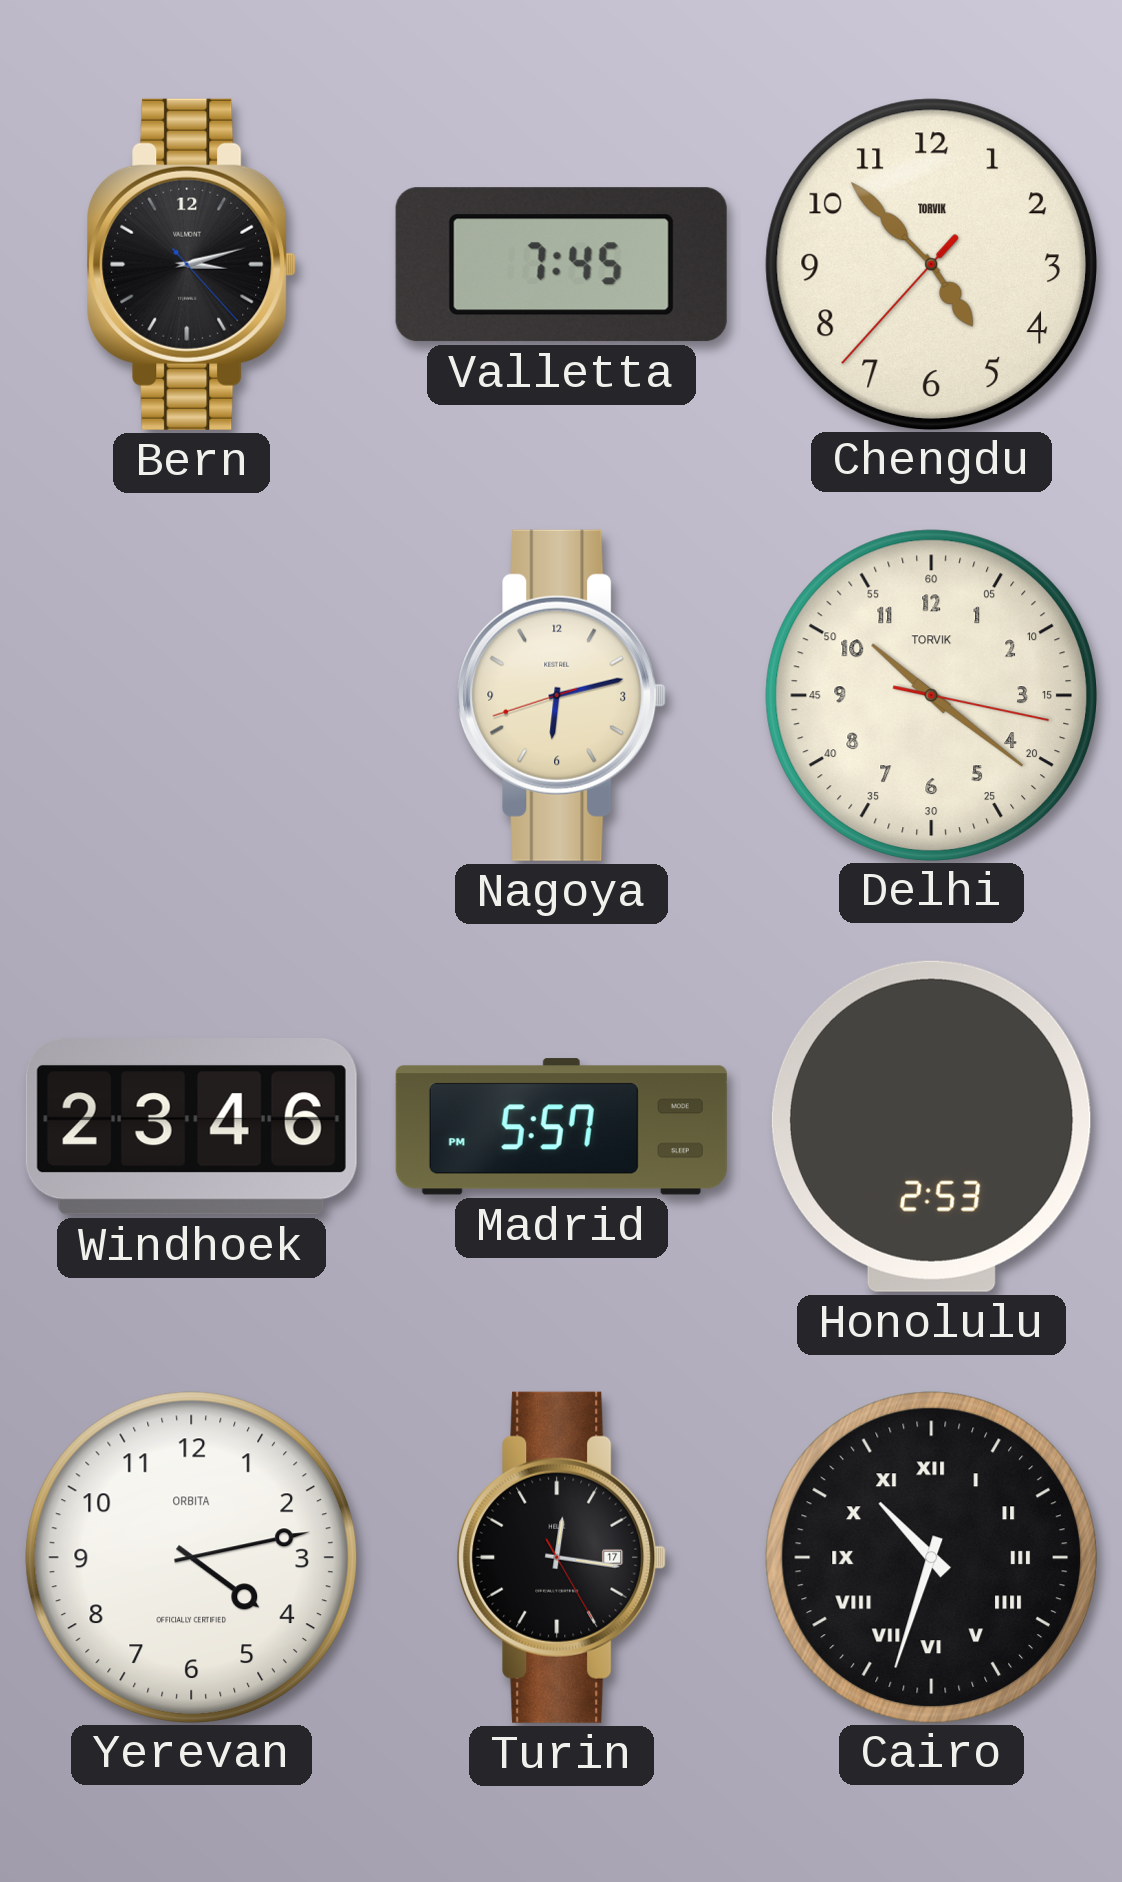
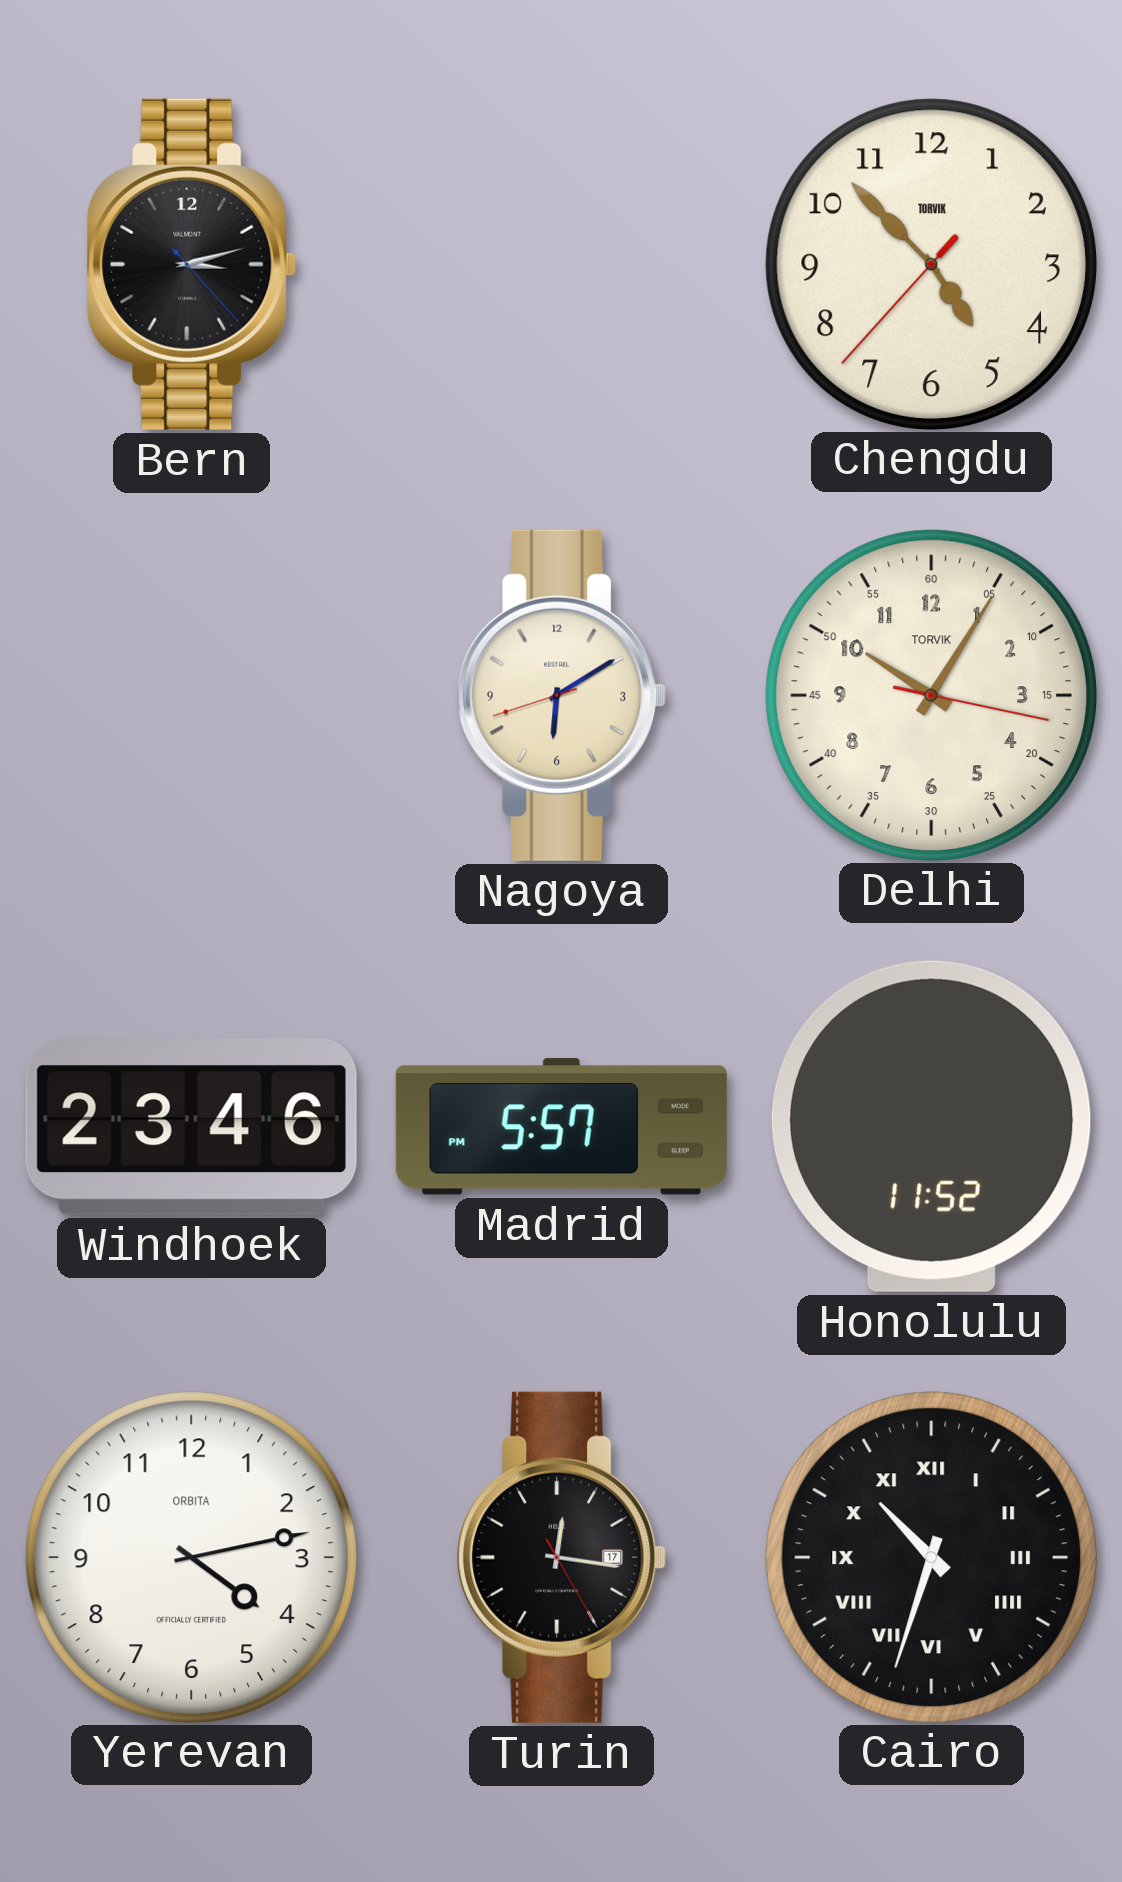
Valletta: 7:45 -> none (561, 265)
Nagoya: 6:12 -> 6:09 (562, 695)
Delhi: 10:21 -> 10:05 (931, 695)
Honolulu: 2:53 -> 11:52 (931, 1126)
